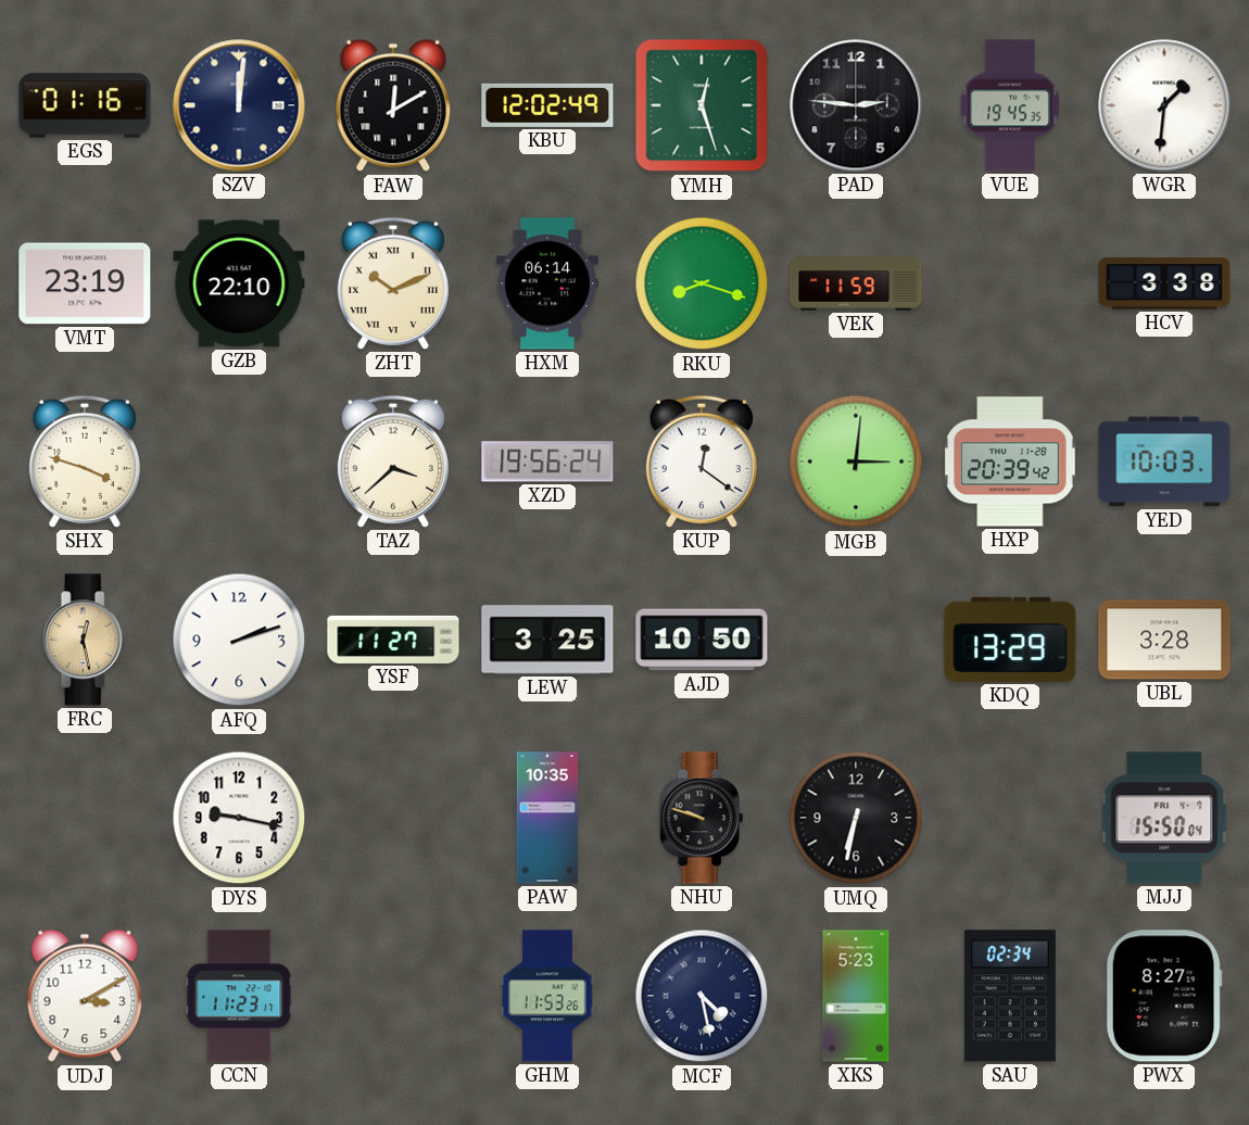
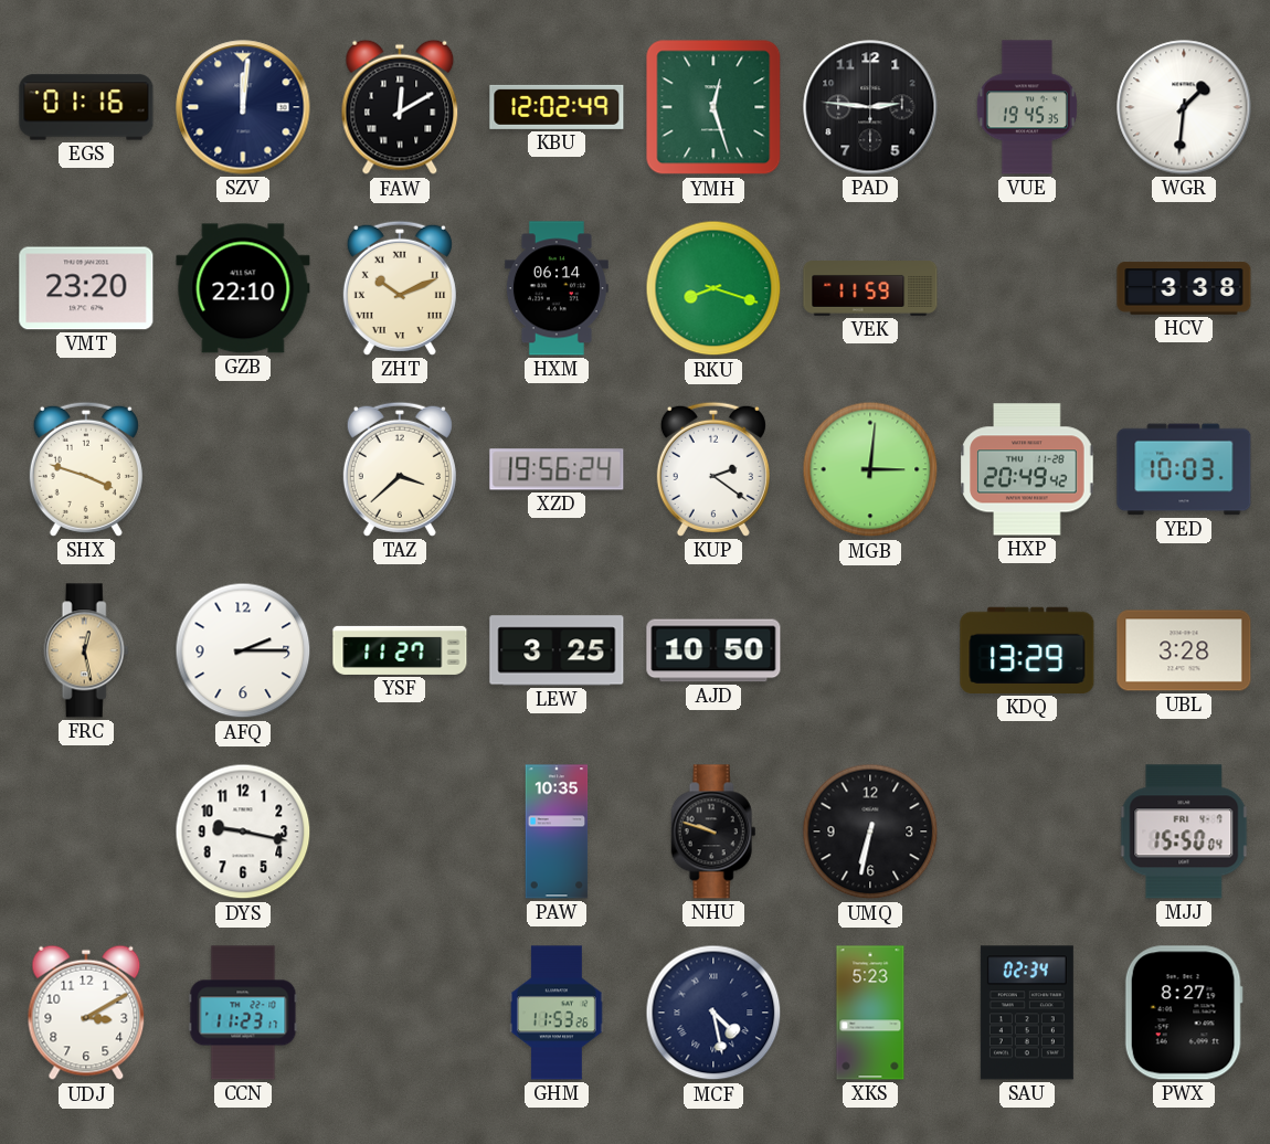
VMT: 23:19 -> 23:20 (86, 288)
KUP: 12:21 -> 2:21 (713, 469)
HXP: 20:39 -> 20:49 (1027, 469)
AFQ: 2:12 -> 2:15 (243, 650)
